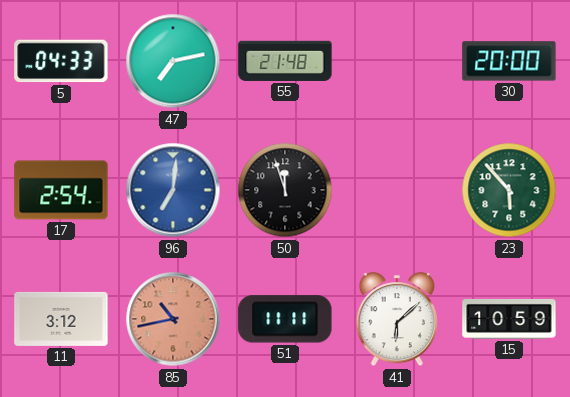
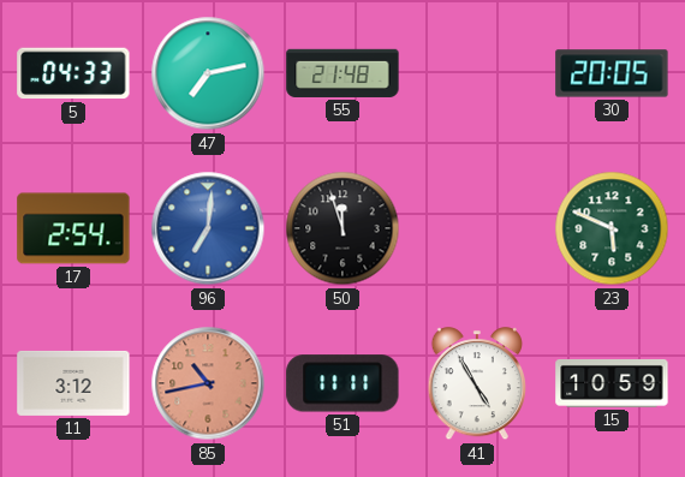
30: 20:00 -> 20:05 (612, 73)
23: 5:53 -> 5:49 (612, 228)
41: 6:08 -> 4:55 (476, 384)
